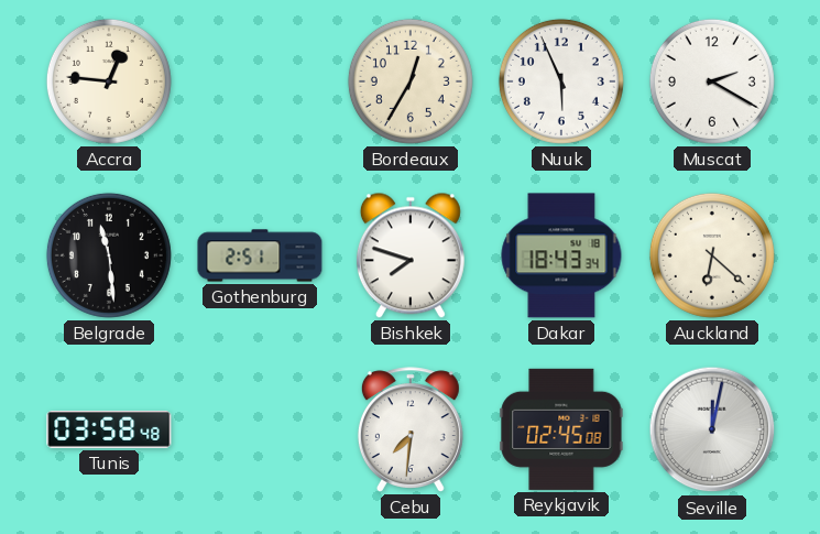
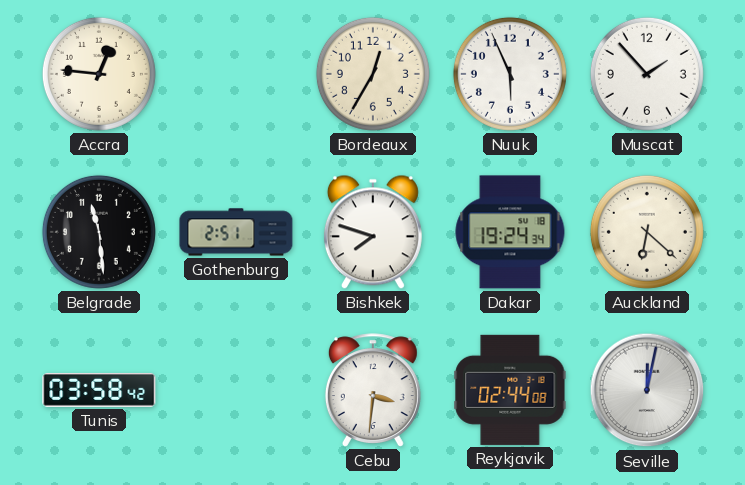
Muscat: 2:20 -> 1:53 (647, 74)
Dakar: 18:43 -> 19:24 (510, 232)
Tunis: 03:58:48 -> 03:58:42 (99, 390)
Cebu: 7:31 -> 3:31 (373, 390)
Reykjavik: 02:45 -> 02:44 (510, 390)
